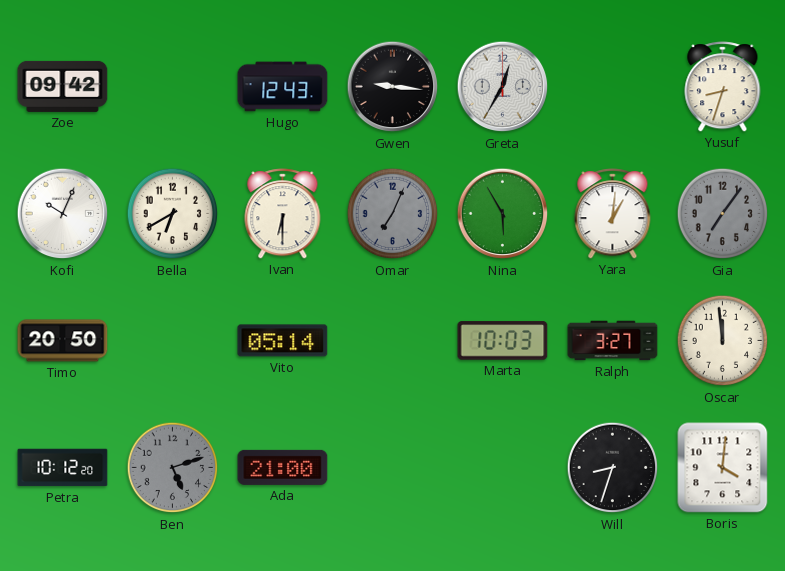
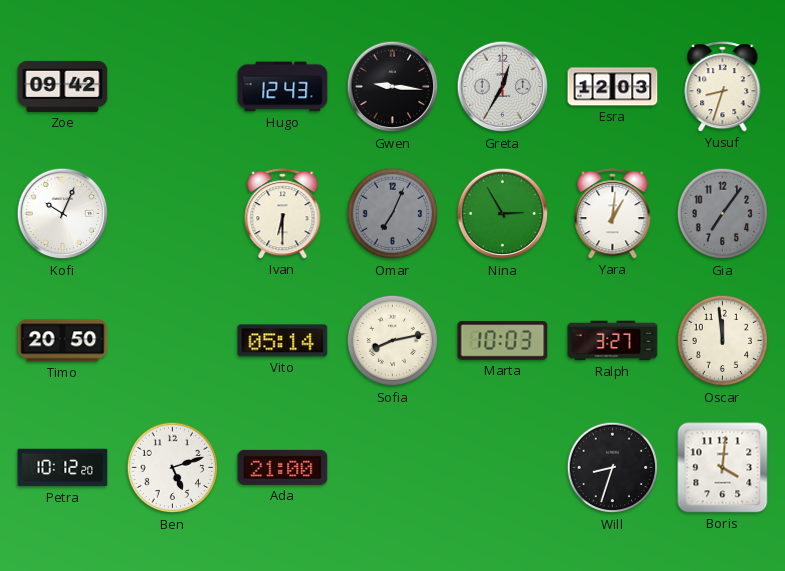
Esra: none -> 12:03 (613, 87)
Bella: 6:40 -> none (173, 214)
Nina: 5:55 -> 2:55 (503, 214)
Sofia: none -> 8:13 (393, 341)
Ben dial: grey -> white (173, 468)
